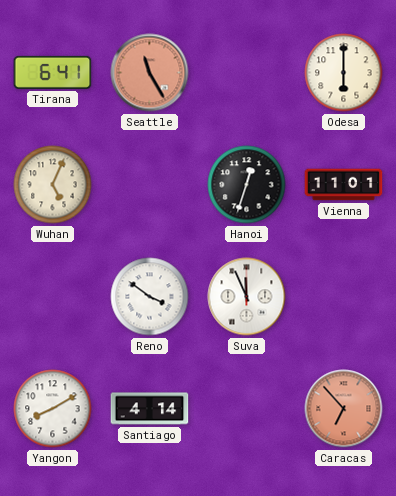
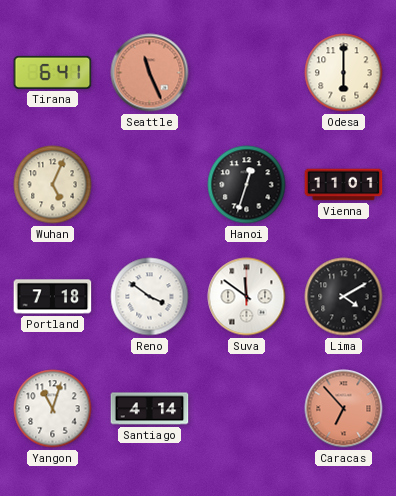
Seattle: 11:25 -> 11:26 (150, 73)
Portland: none -> 7:18 (53, 297)
Suva: 11:56 -> 11:51 (247, 297)
Lima: none -> 4:10 (344, 297)
Yangon: 8:10 -> 11:03 (53, 409)
